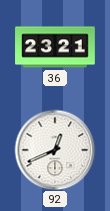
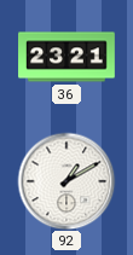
92: 12:41 -> 1:10 (66, 181)
